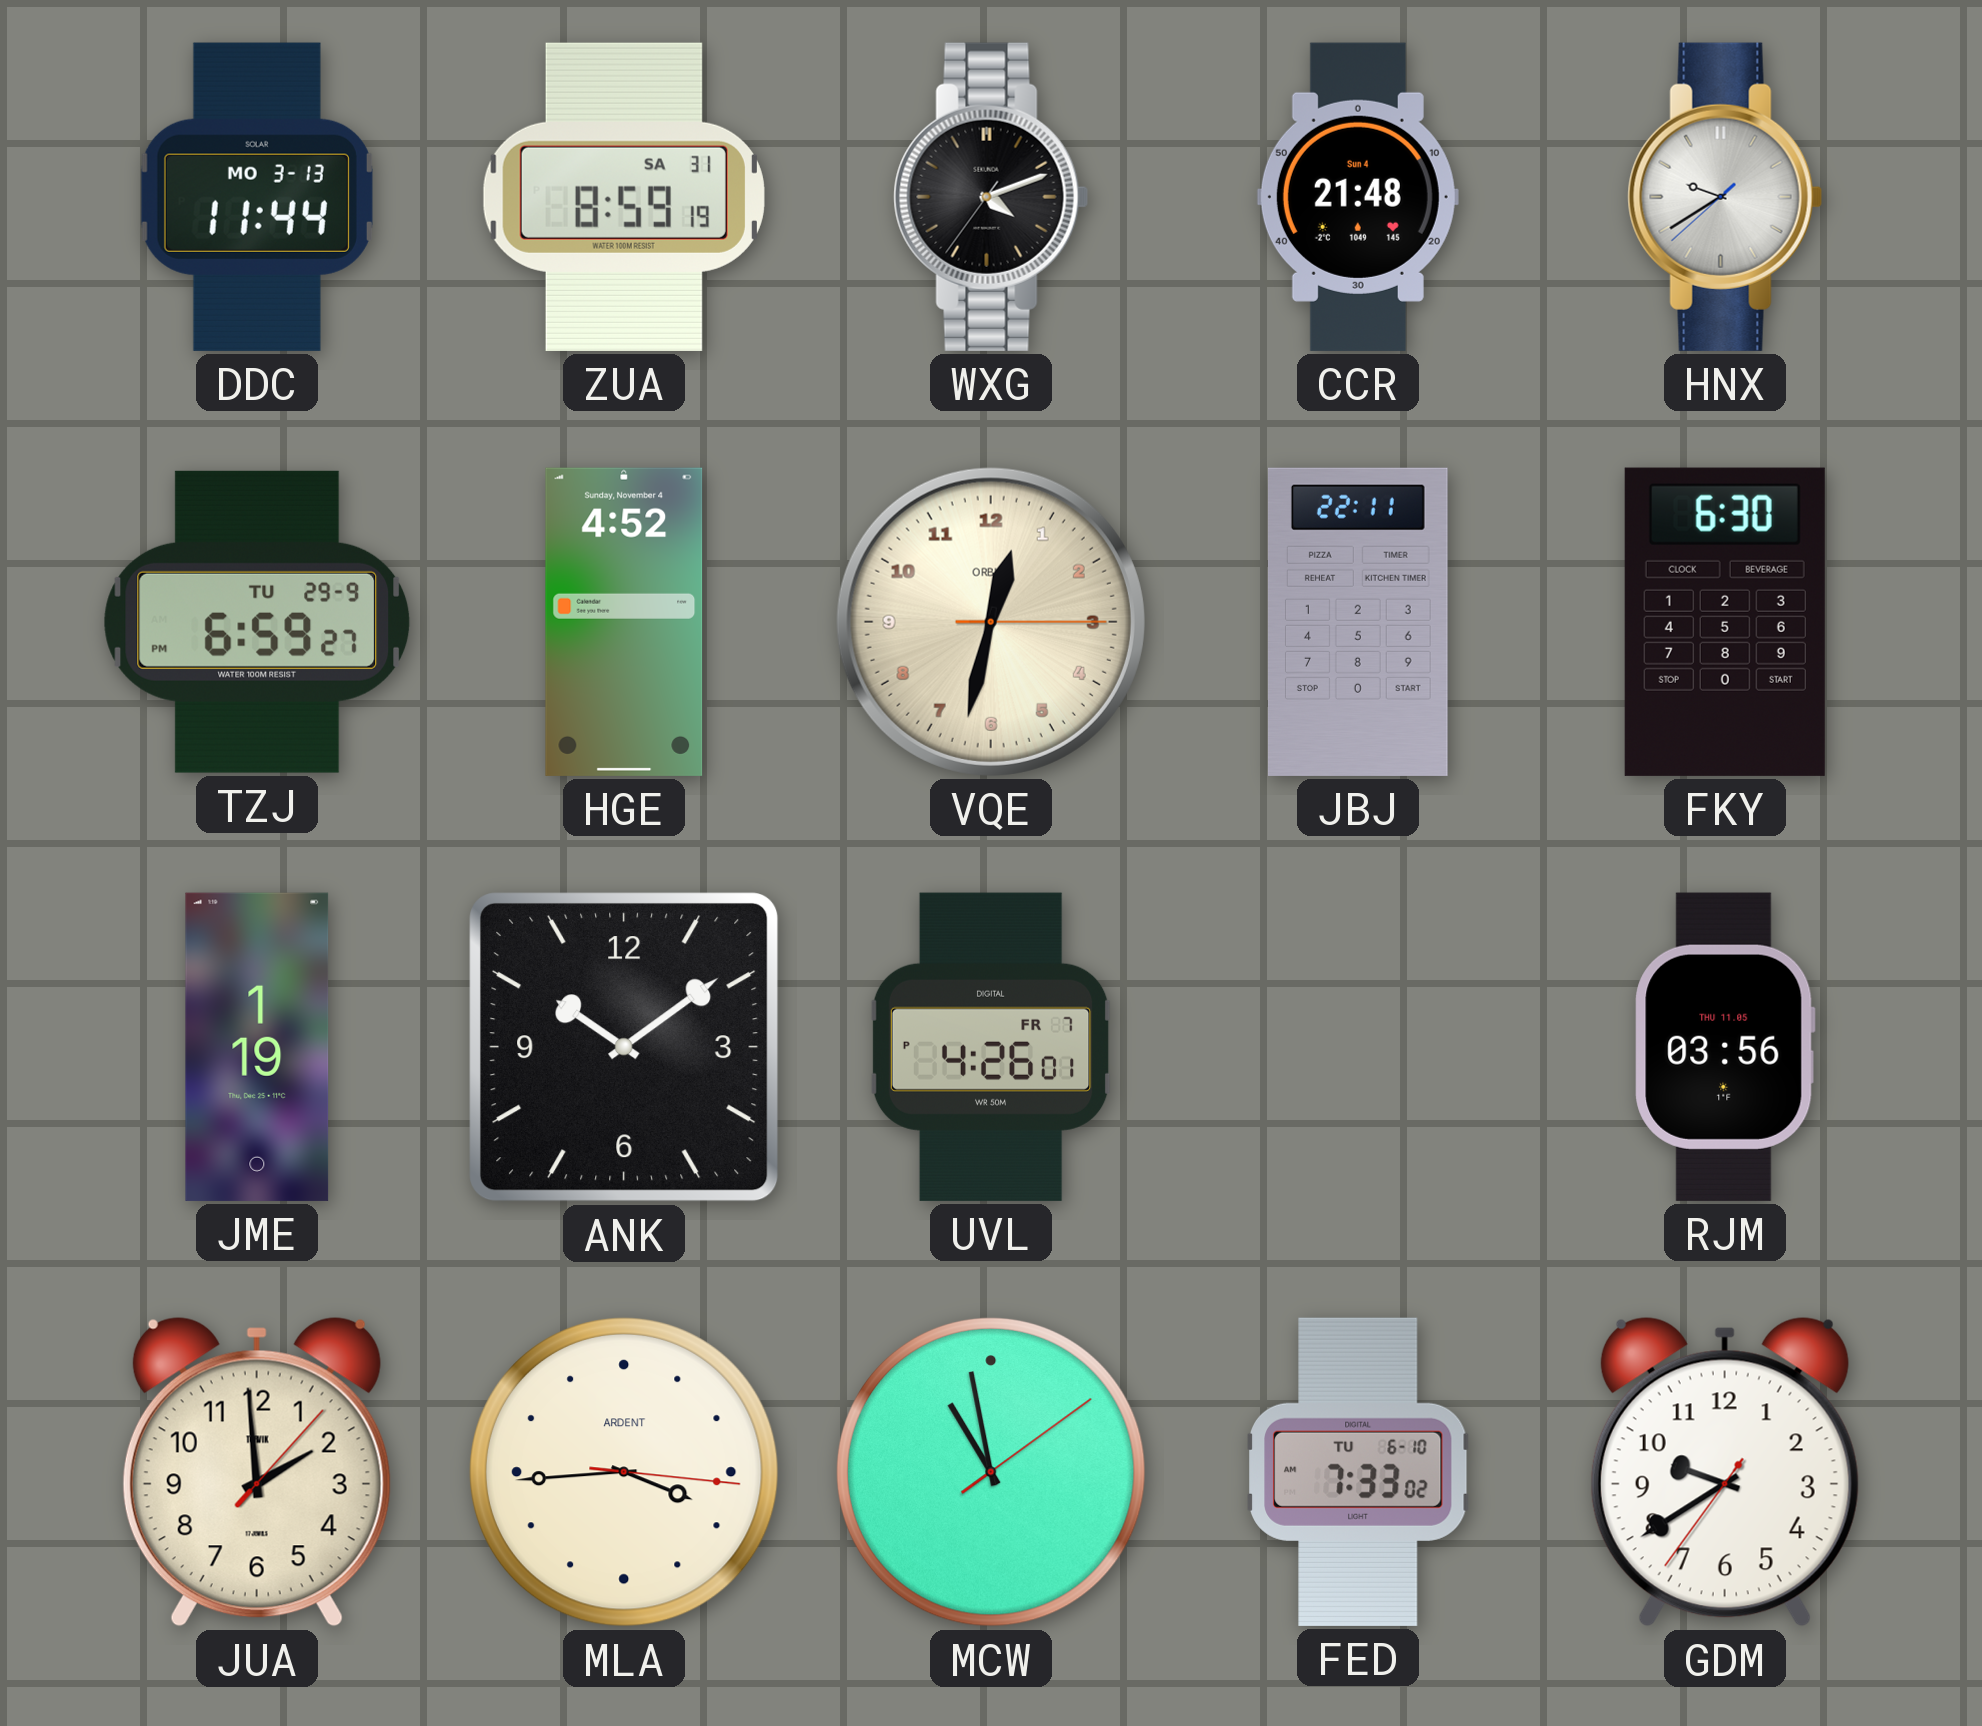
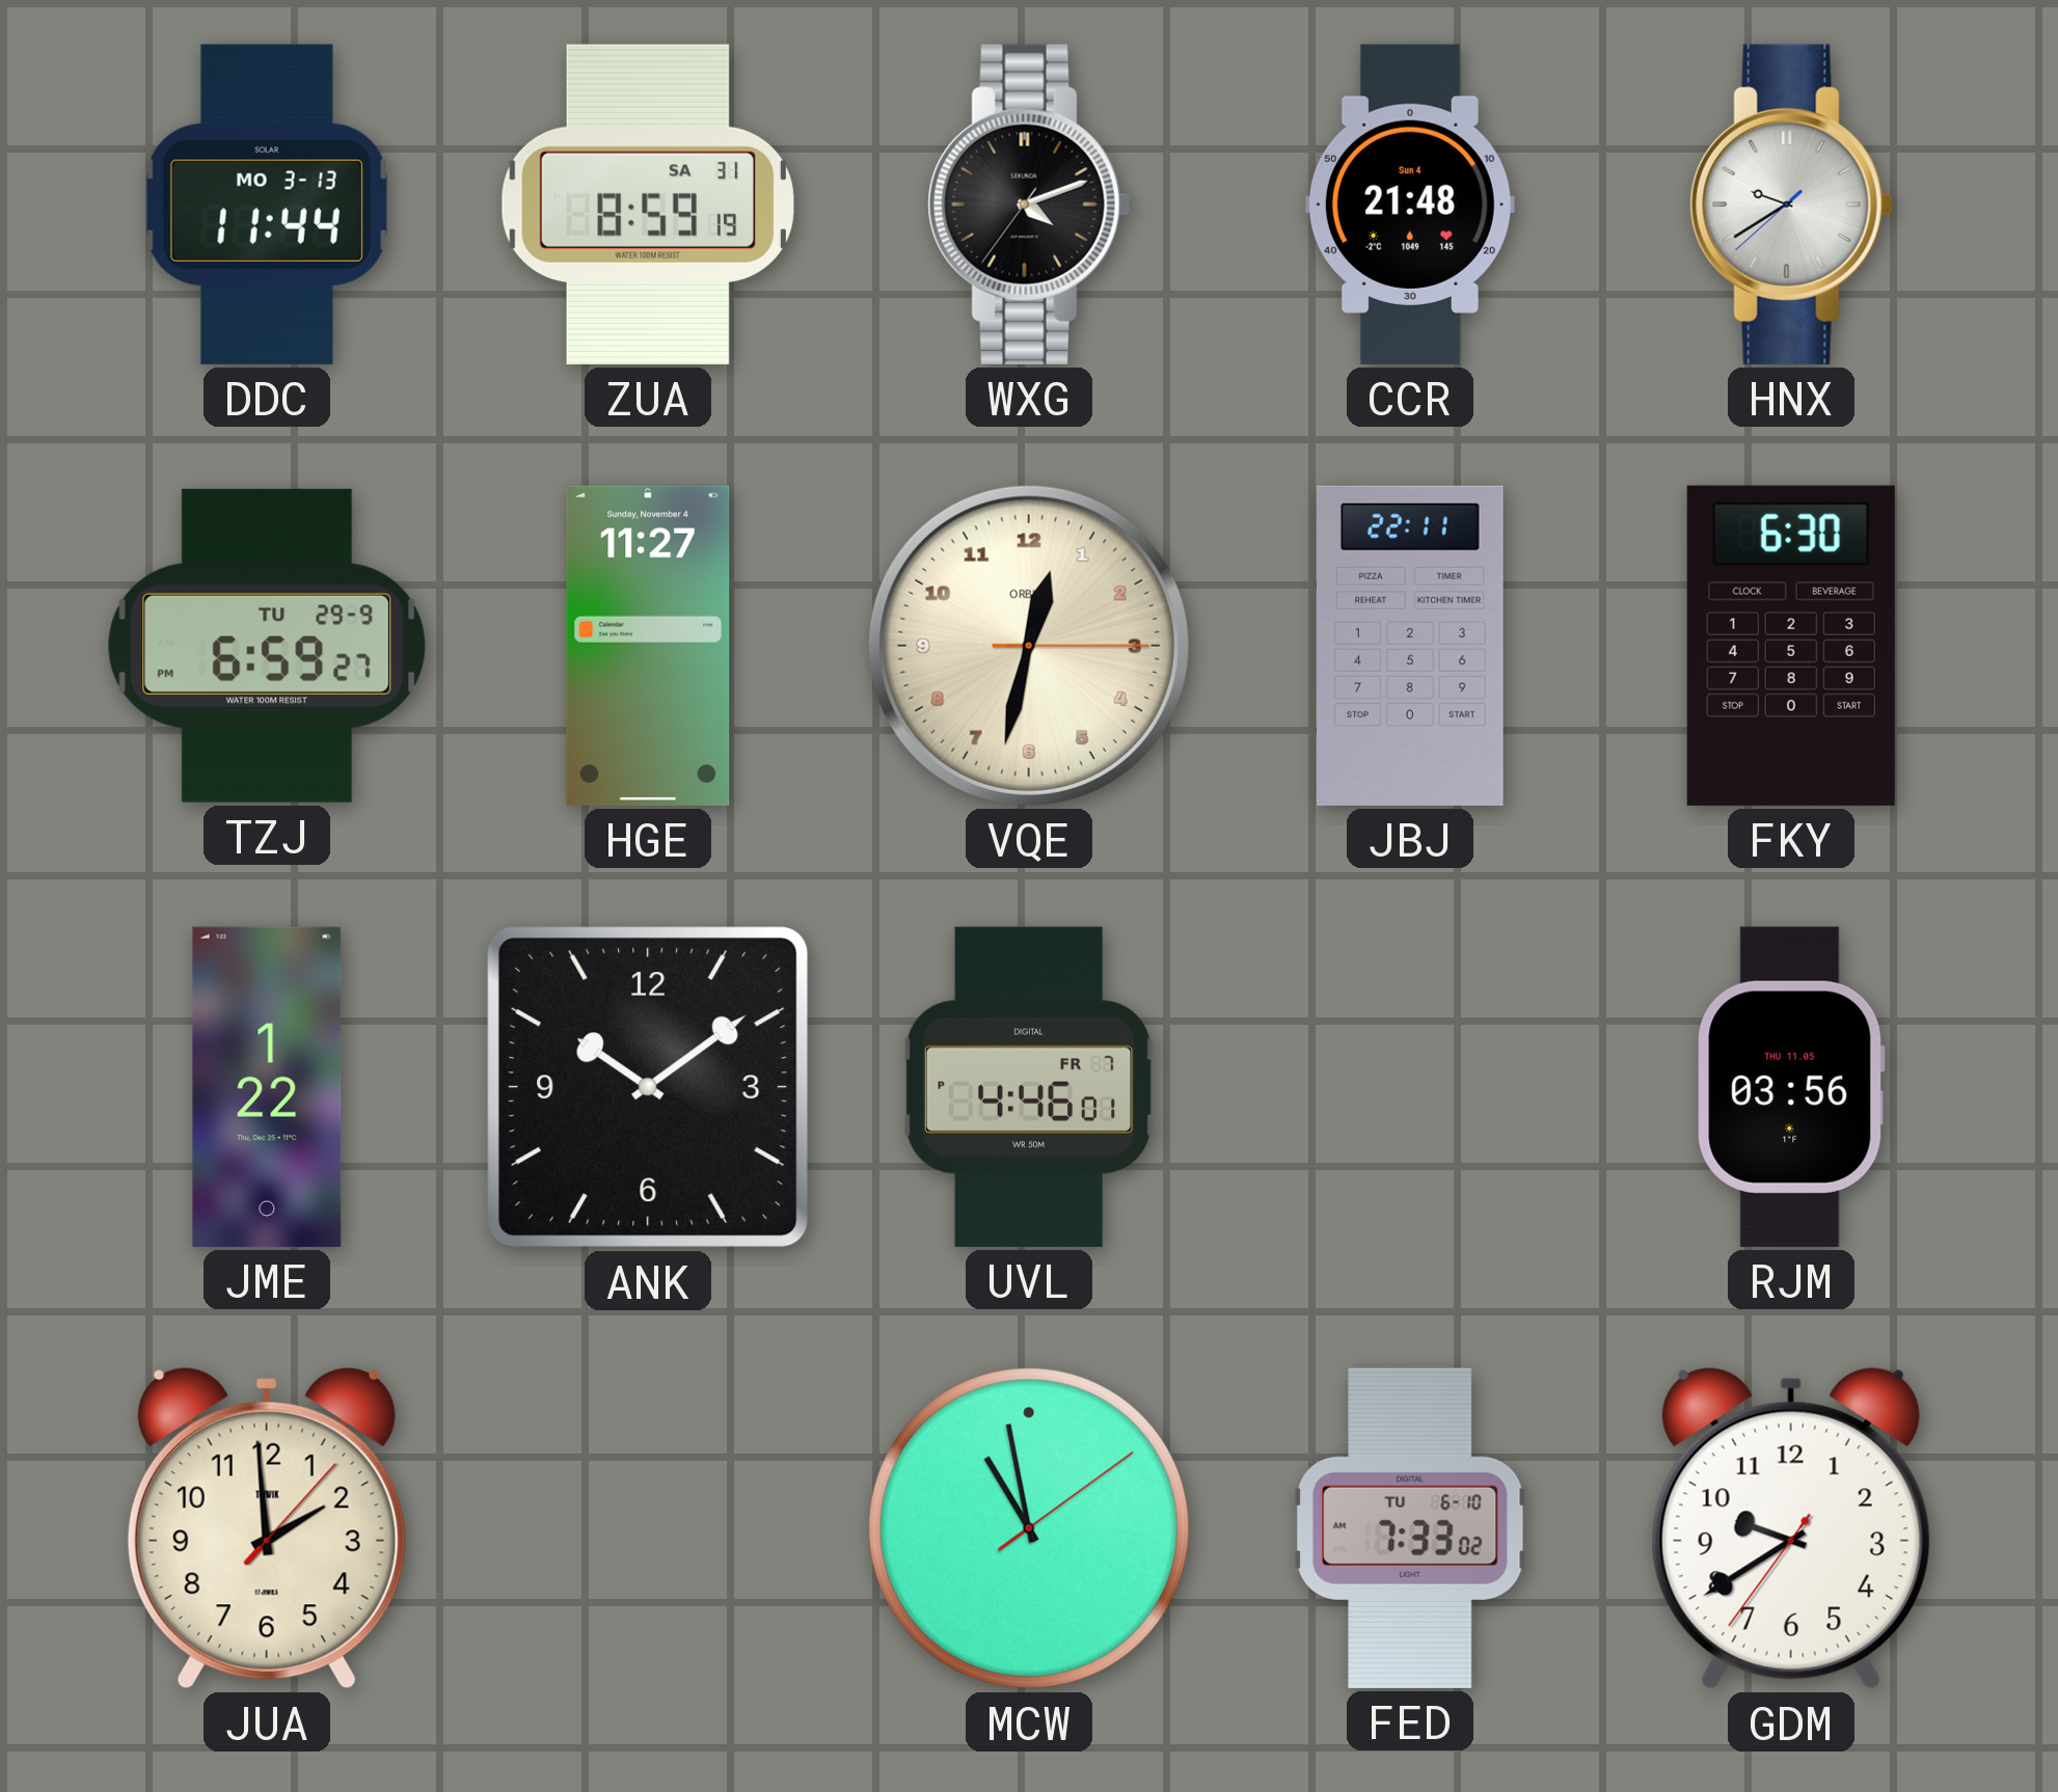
HGE: 4:52 -> 11:27 (648, 646)
JME: 1:19 -> 1:22 (267, 1087)
UVL: 4:26 -> 4:46 (1029, 1087)
MLA: 3:44 -> none (624, 1472)
